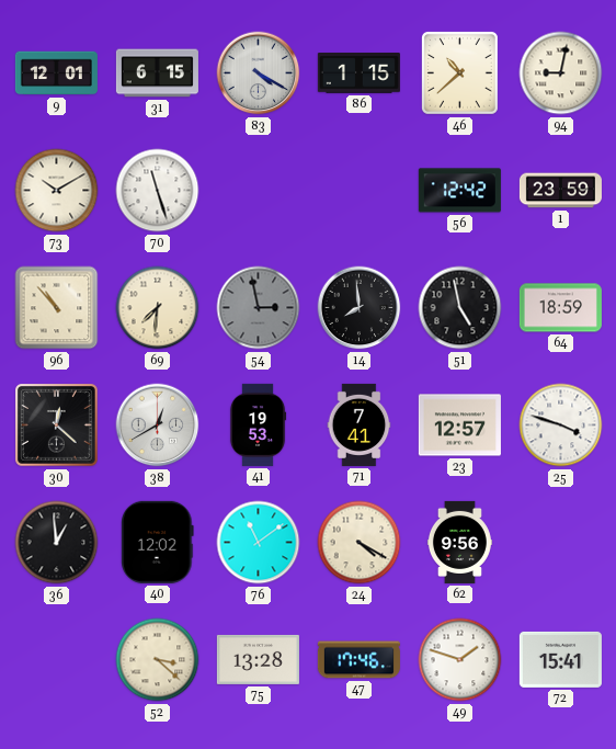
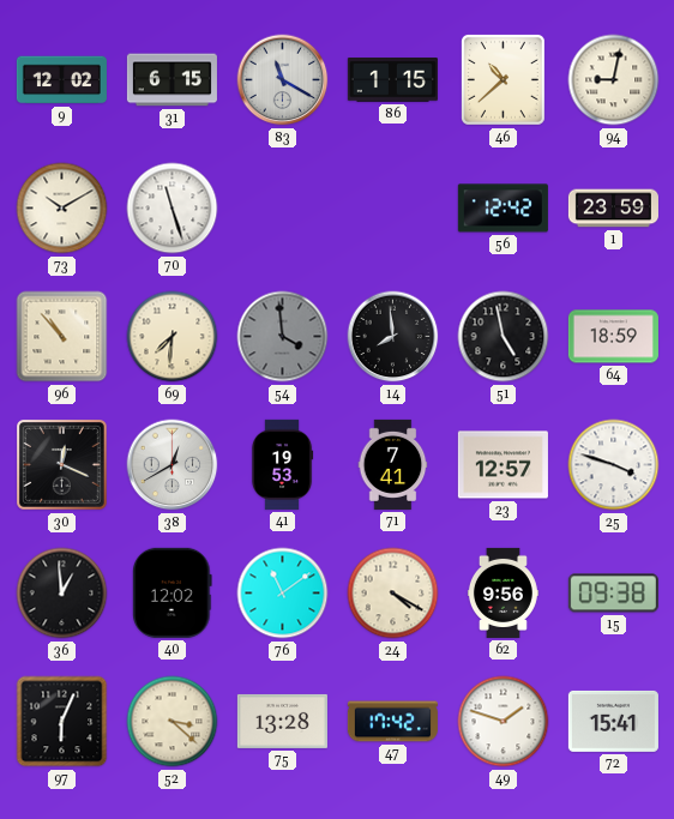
9: 12:01 -> 12:02 (61, 80)
83: 4:20 -> 11:20 (283, 80)
54: 2:58 -> 3:59 (283, 337)
30: 12:22 -> 12:19 (62, 465)
15: none -> 09:38 (613, 594)
97: none -> 6:04 (62, 722)
47: 17:46 -> 17:42 (392, 722)
